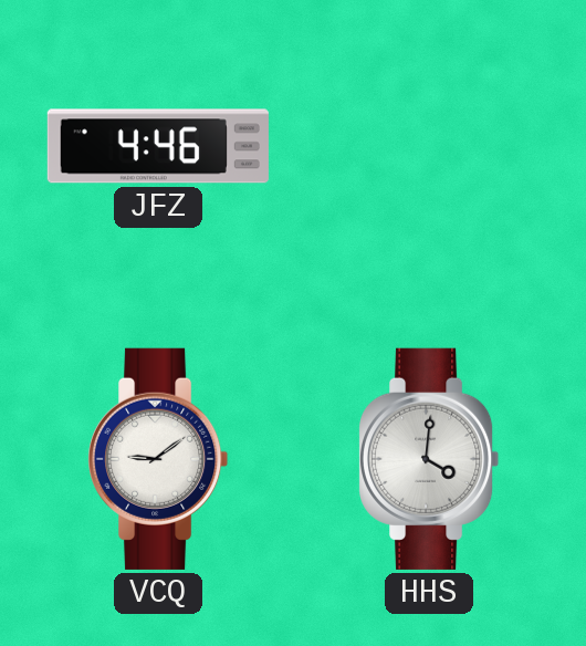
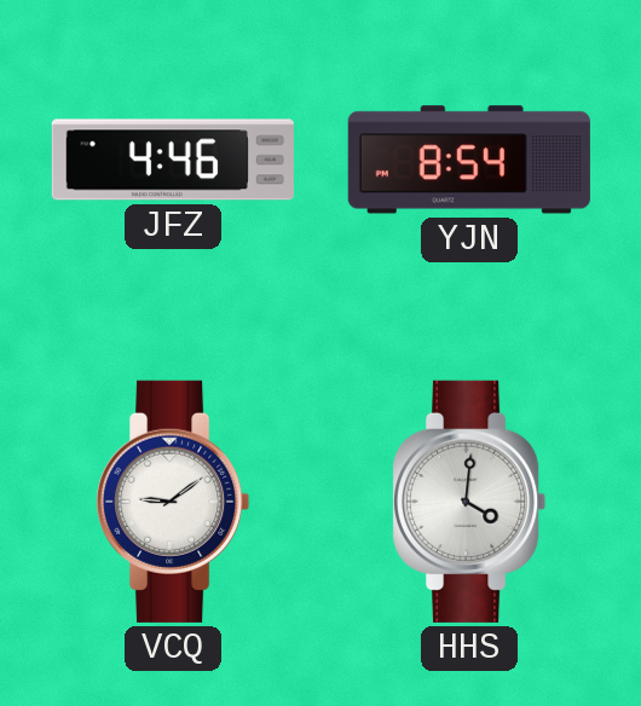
YJN: none -> 8:54 (469, 160)
